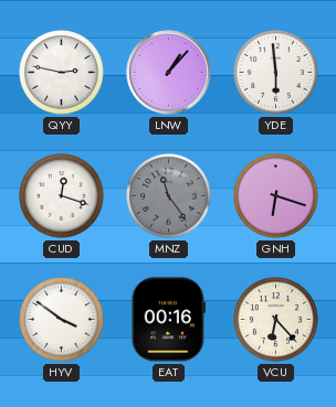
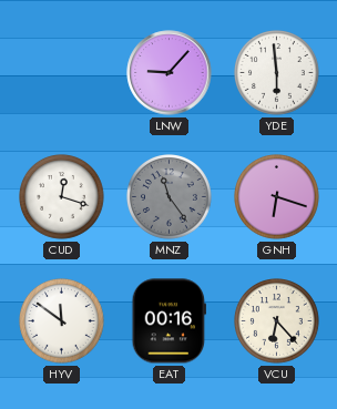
QYY: 2:47 -> none (62, 73)
LNW: 1:07 -> 9:07 (170, 73)
HYV: 3:51 -> 11:51 (62, 321)
